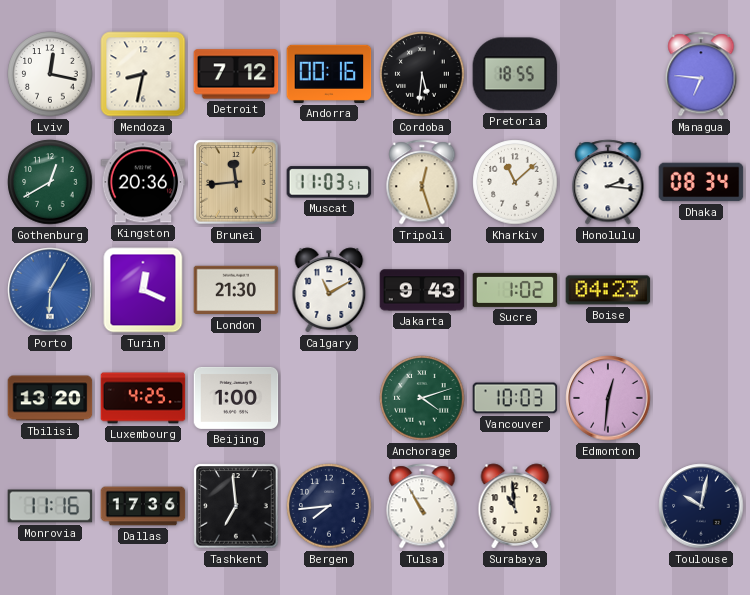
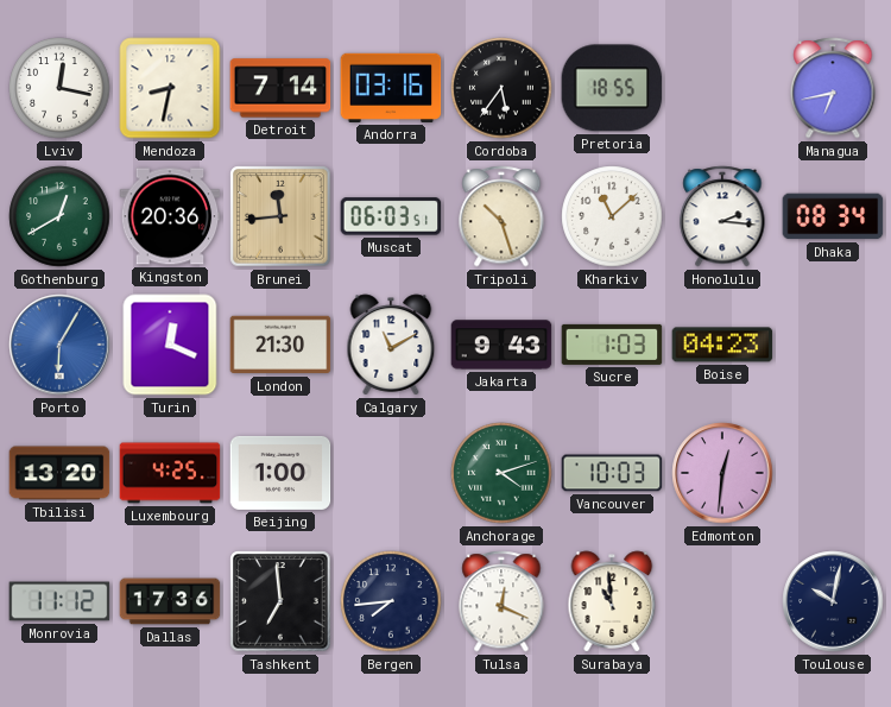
Detroit: 7:12 -> 7:14 (280, 88)
Andorra: 00:16 -> 03:16 (391, 88)
Cordoba: 5:31 -> 5:36 (501, 88)
Managua: 6:46 -> 6:43 (833, 88)
Muscat: 11:03 -> 06:03 (391, 216)
Tripoli: 12:27 -> 10:27 (501, 216)
Sucre: 1:02 -> 1:03 (612, 345)
Monrovia: 11:16 -> 11:12 (59, 601)
Tulsa: 10:55 -> 12:19 (501, 601)
